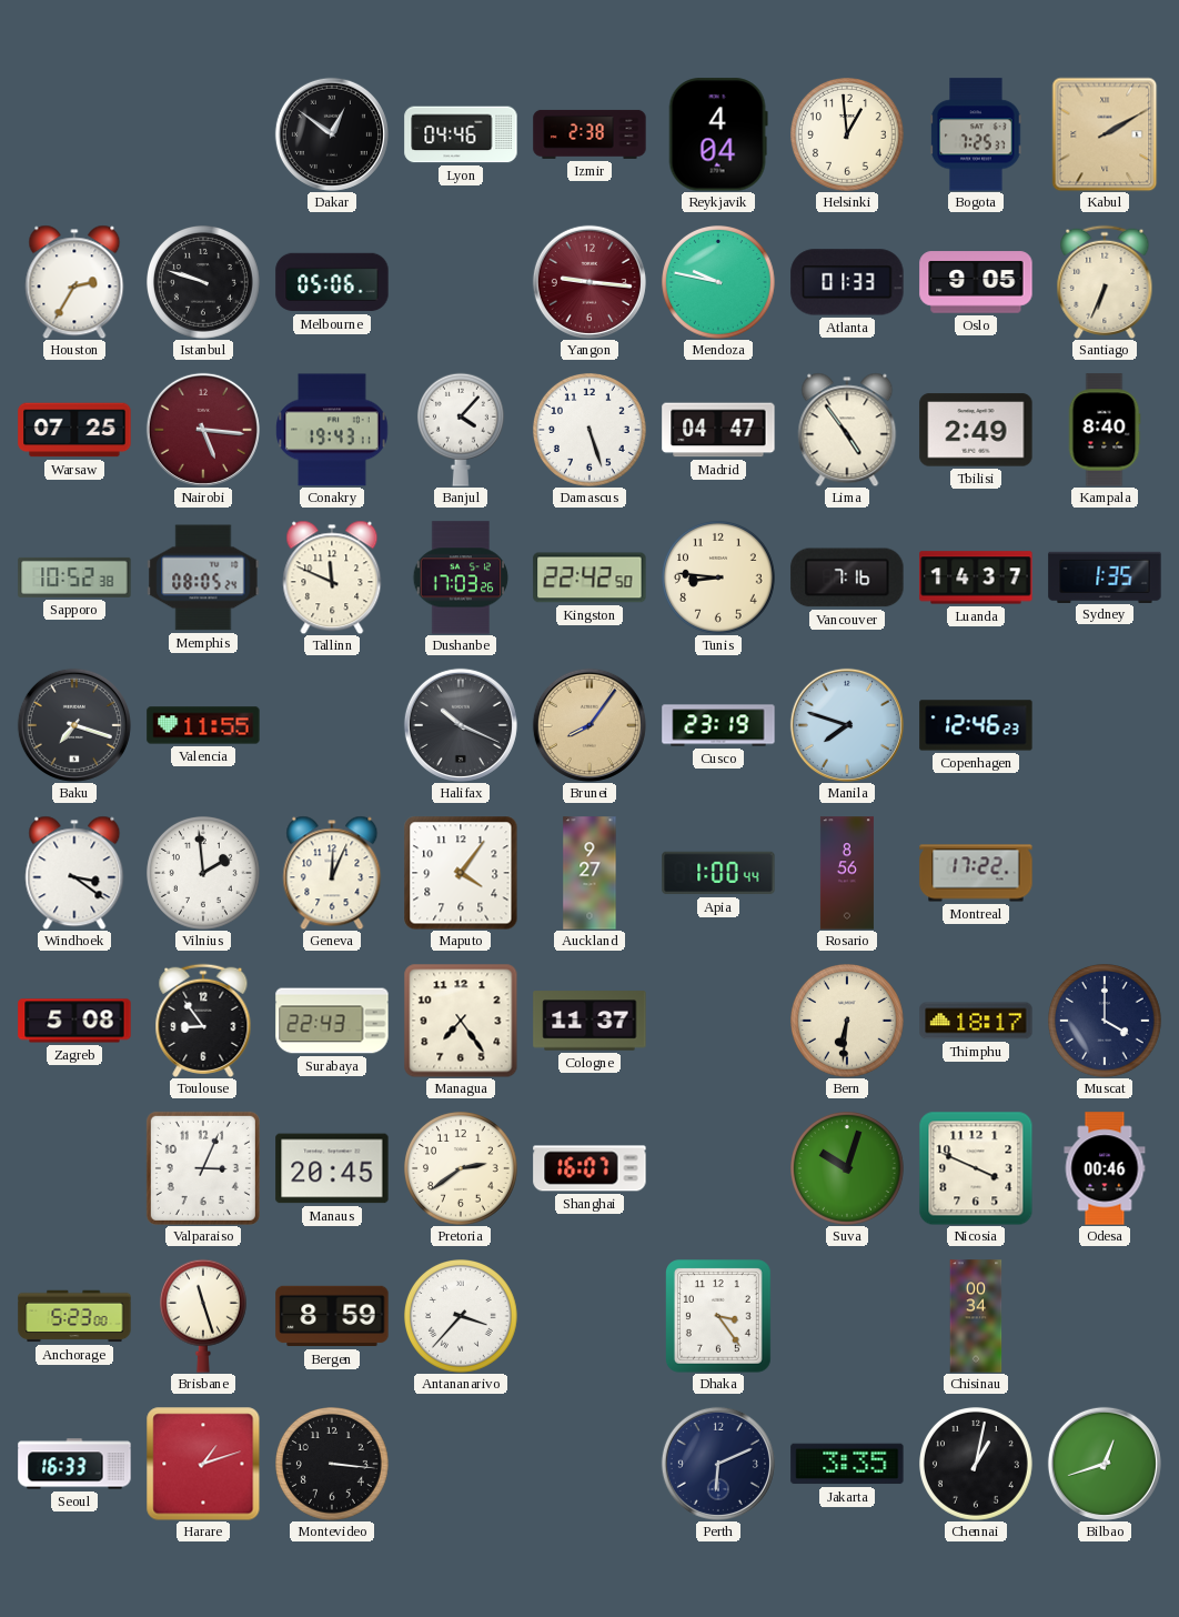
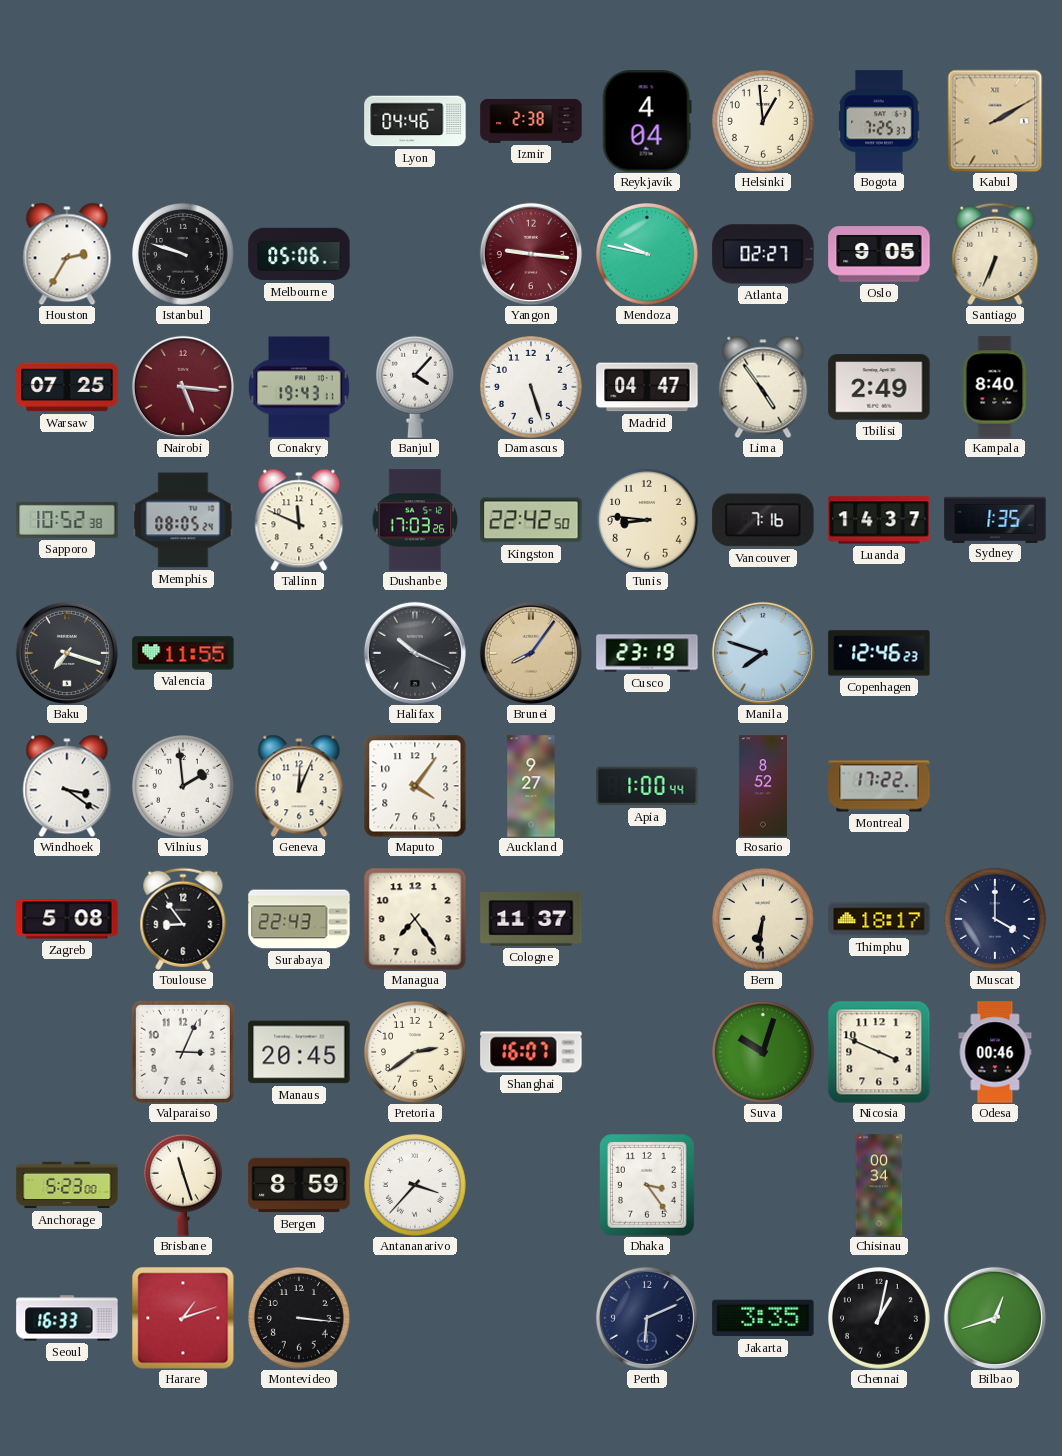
Dakar: 12:51 -> none (332, 134)
Atlanta: 01:33 -> 02:27 (763, 254)
Rosario: 8:56 -> 8:52 (763, 786)
